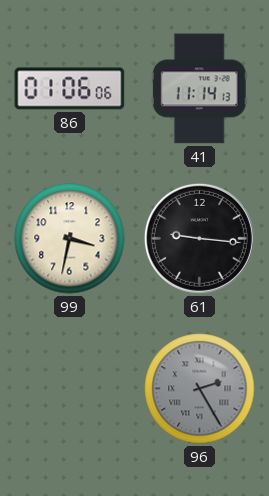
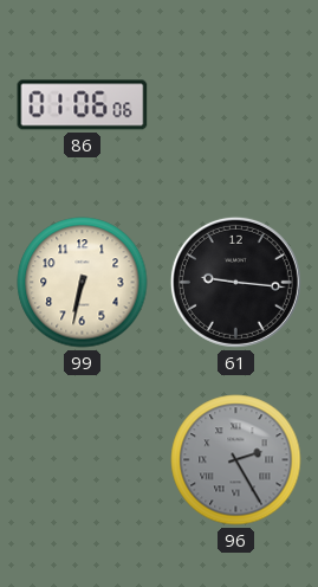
41: 11:14 -> none (199, 89)
99: 3:32 -> 6:32 (83, 283)
